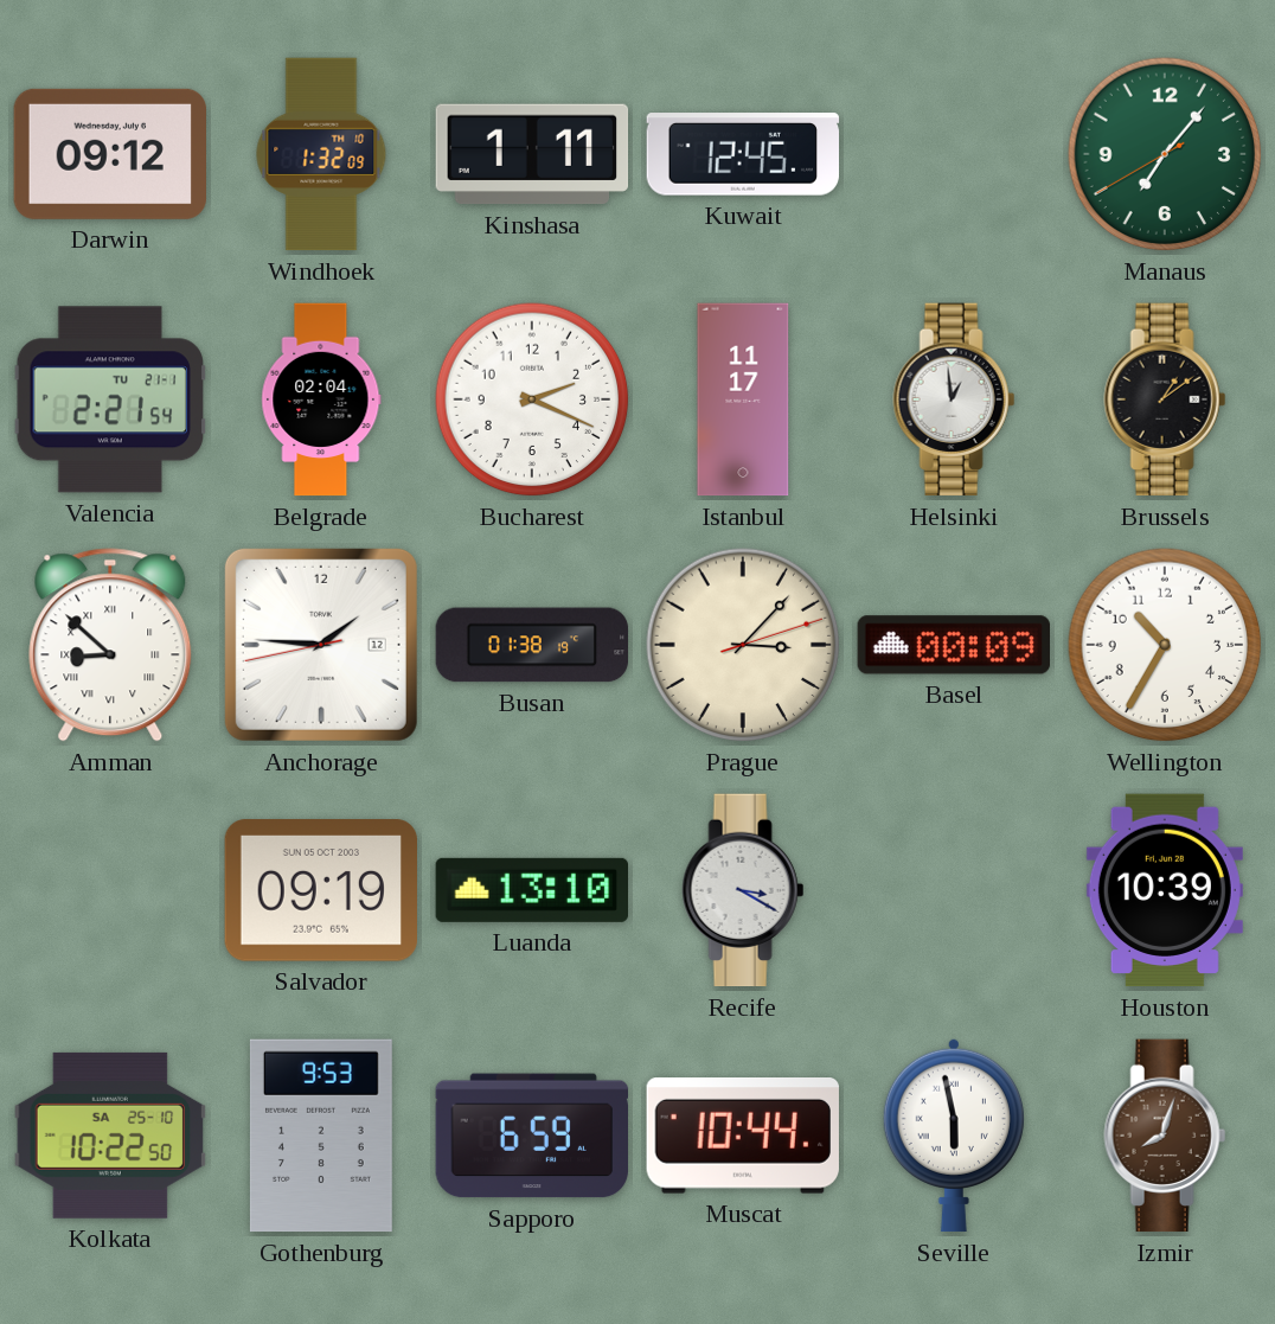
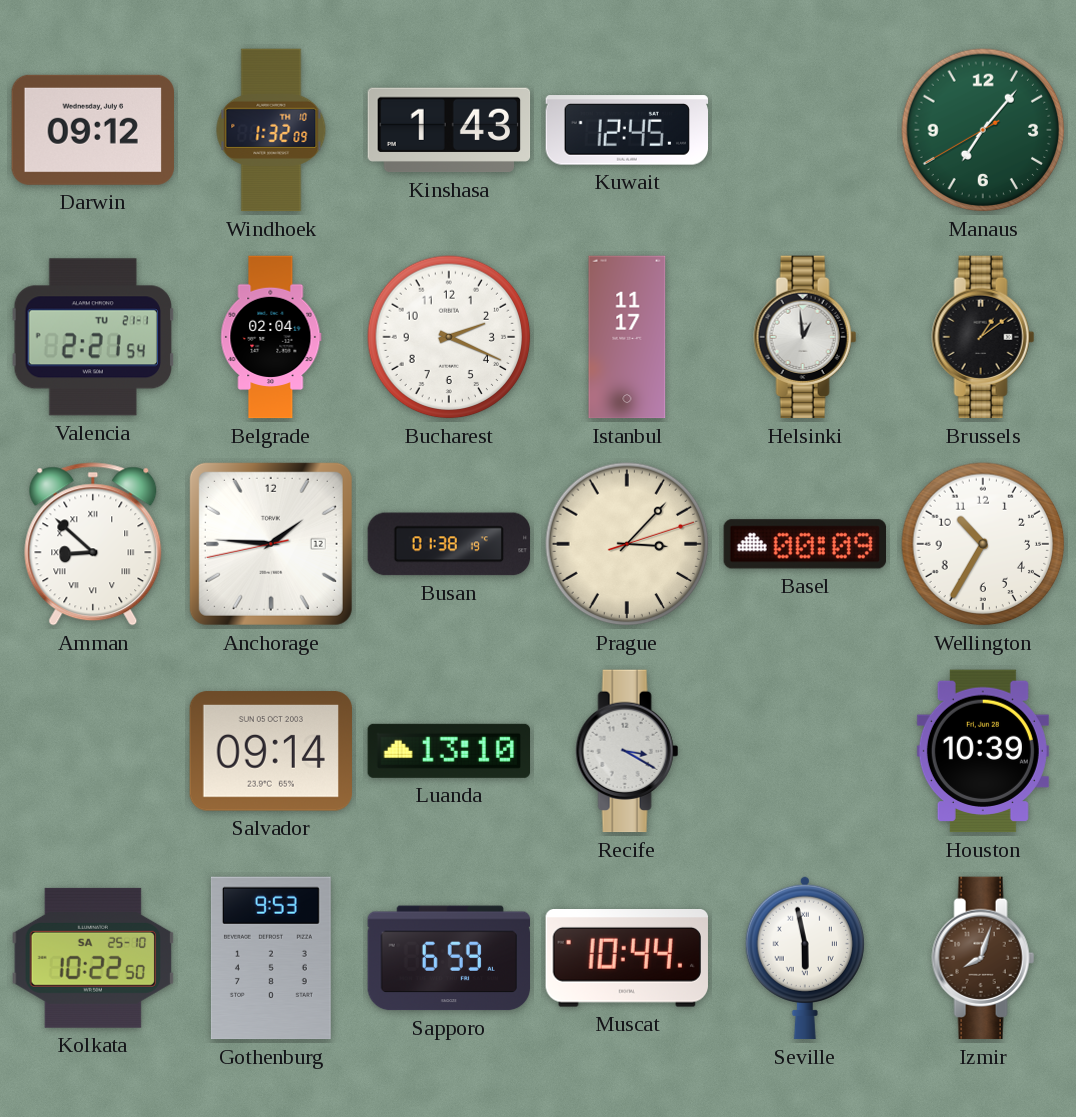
Kinshasa: 1:11 -> 1:43 (449, 130)
Salvador: 09:19 -> 09:14 (270, 751)
